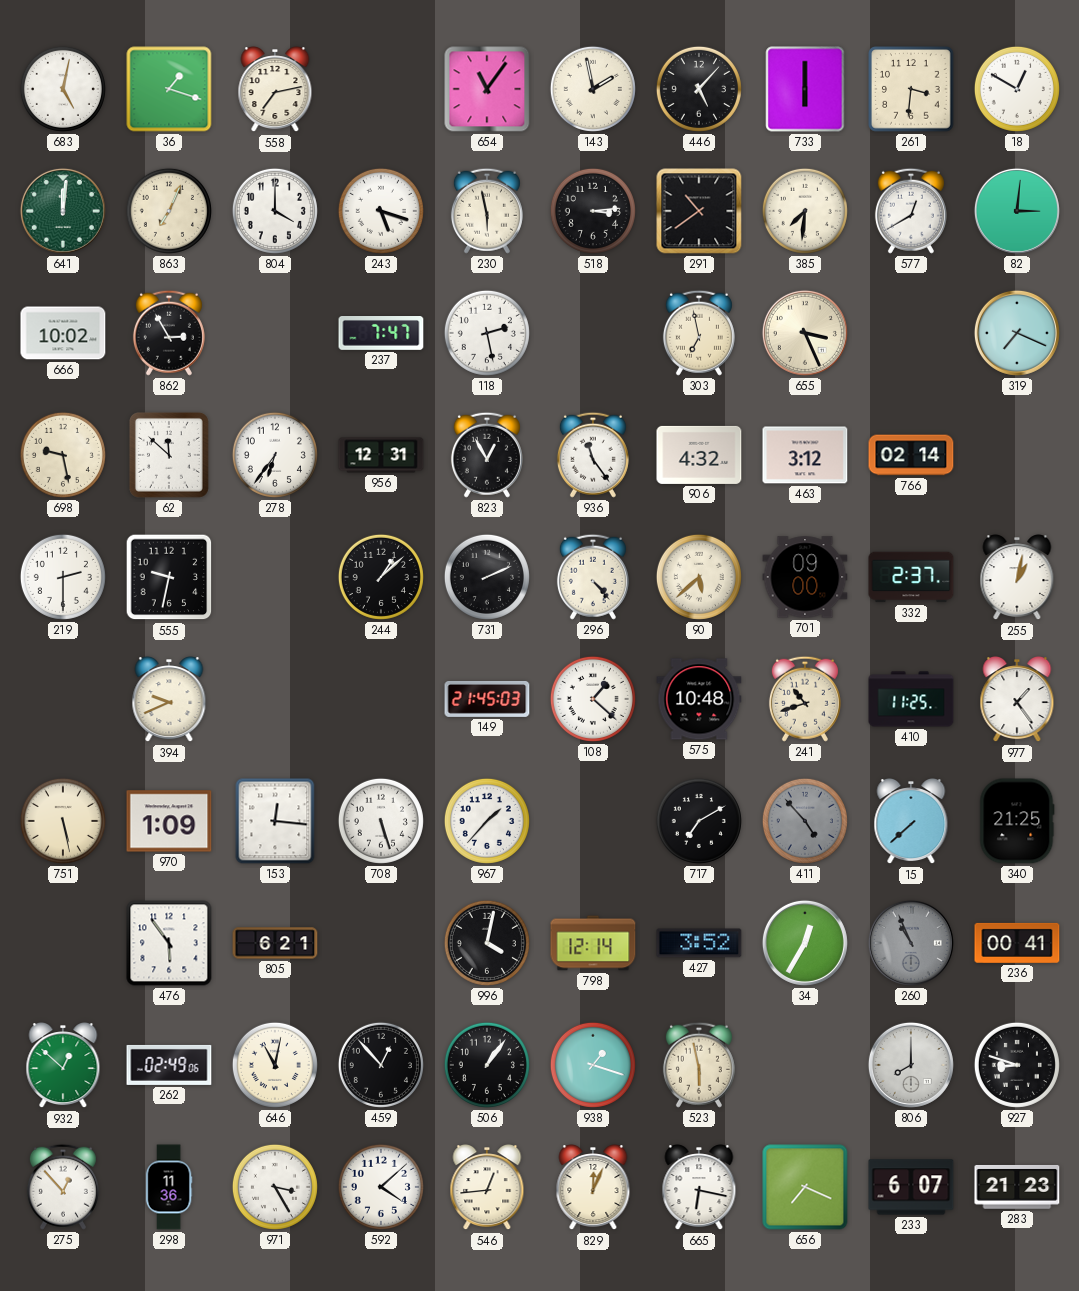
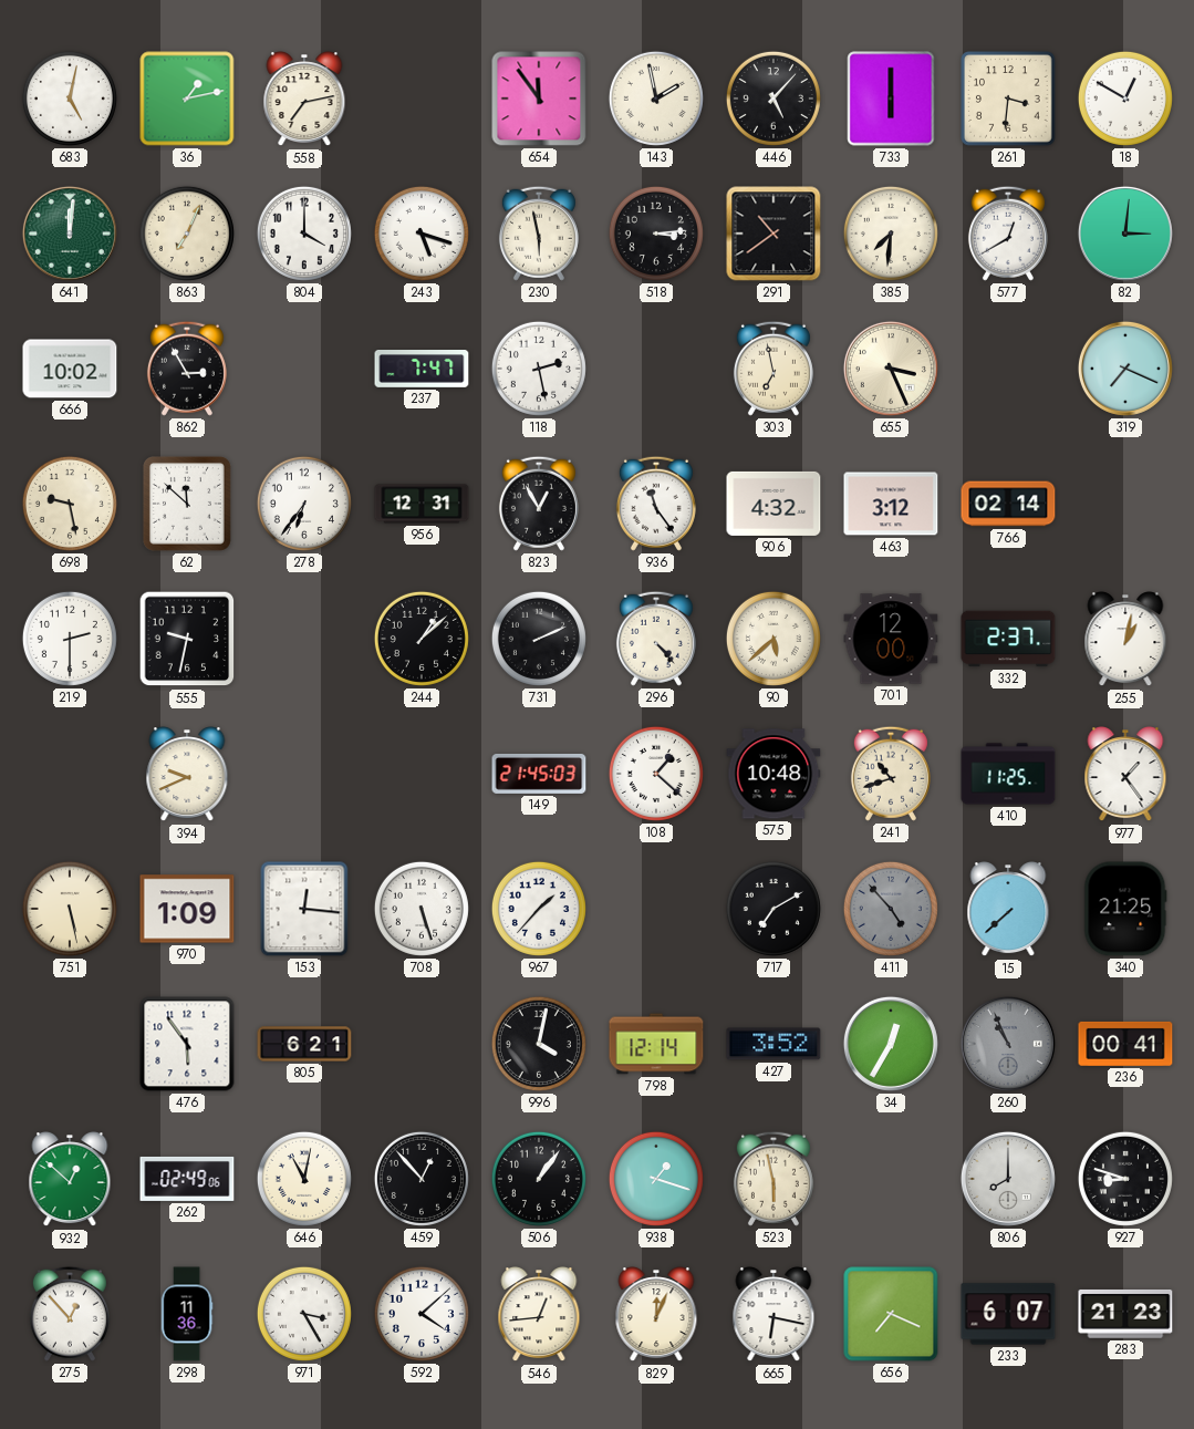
36: 1:18 -> 1:13 (187, 99)
654: 11:06 -> 11:54 (539, 99)
701: 09:00 -> 12:00 (891, 639)
